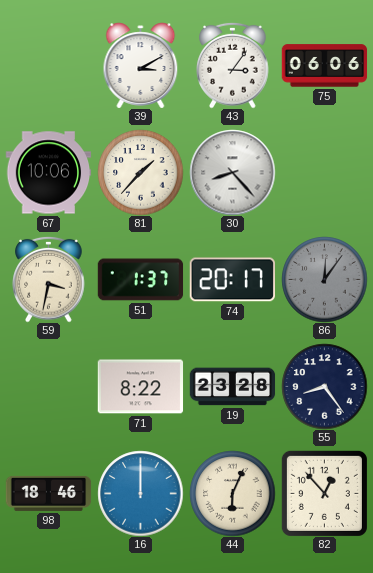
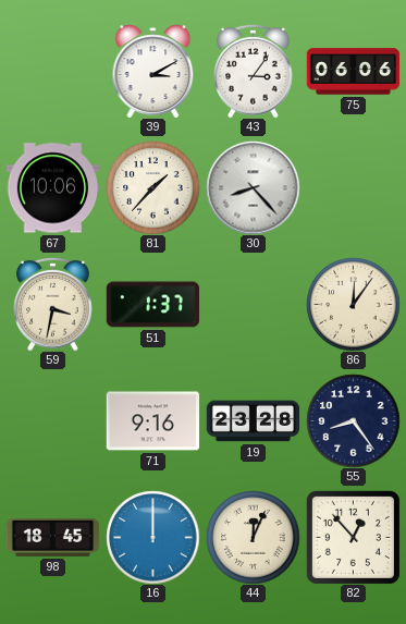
74: 20:17 -> none (232, 280)
86 dial: grey -> cream (353, 304)
71: 8:22 -> 9:16 (152, 421)
98: 18:46 -> 18:45 (52, 537)
44: 6:04 -> 12:04 (253, 537)
